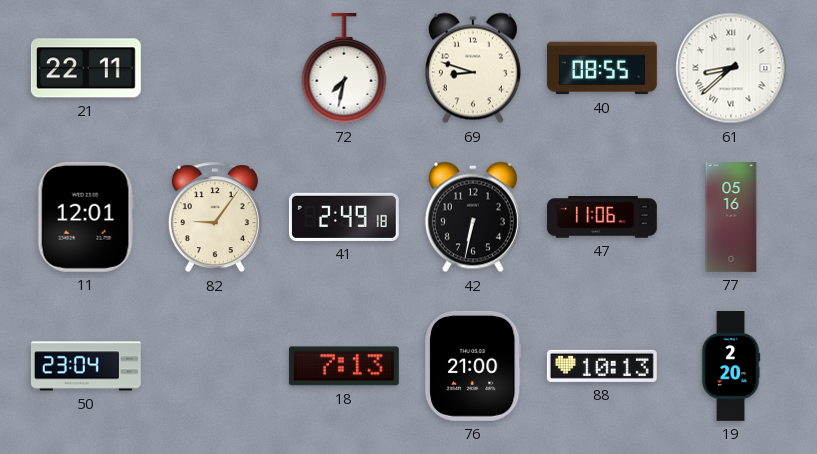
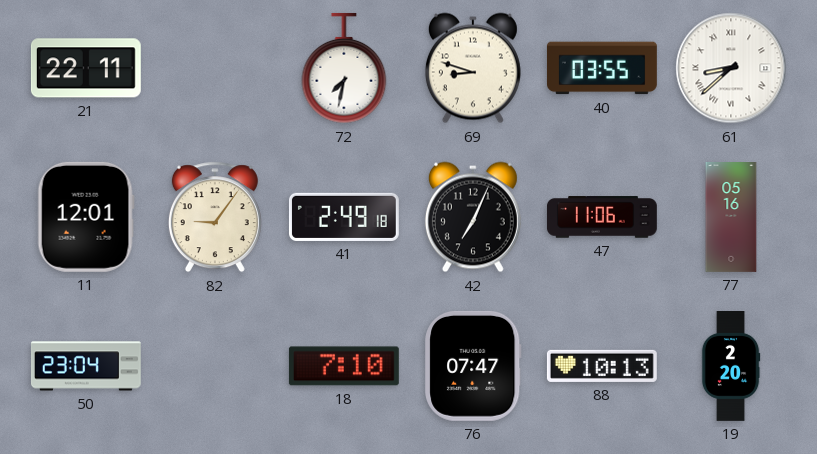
40: 08:55 -> 03:55 (602, 68)
42: 6:32 -> 7:04 (473, 217)
18: 7:13 -> 7:10 (344, 366)
76: 21:00 -> 07:47 (473, 366)
